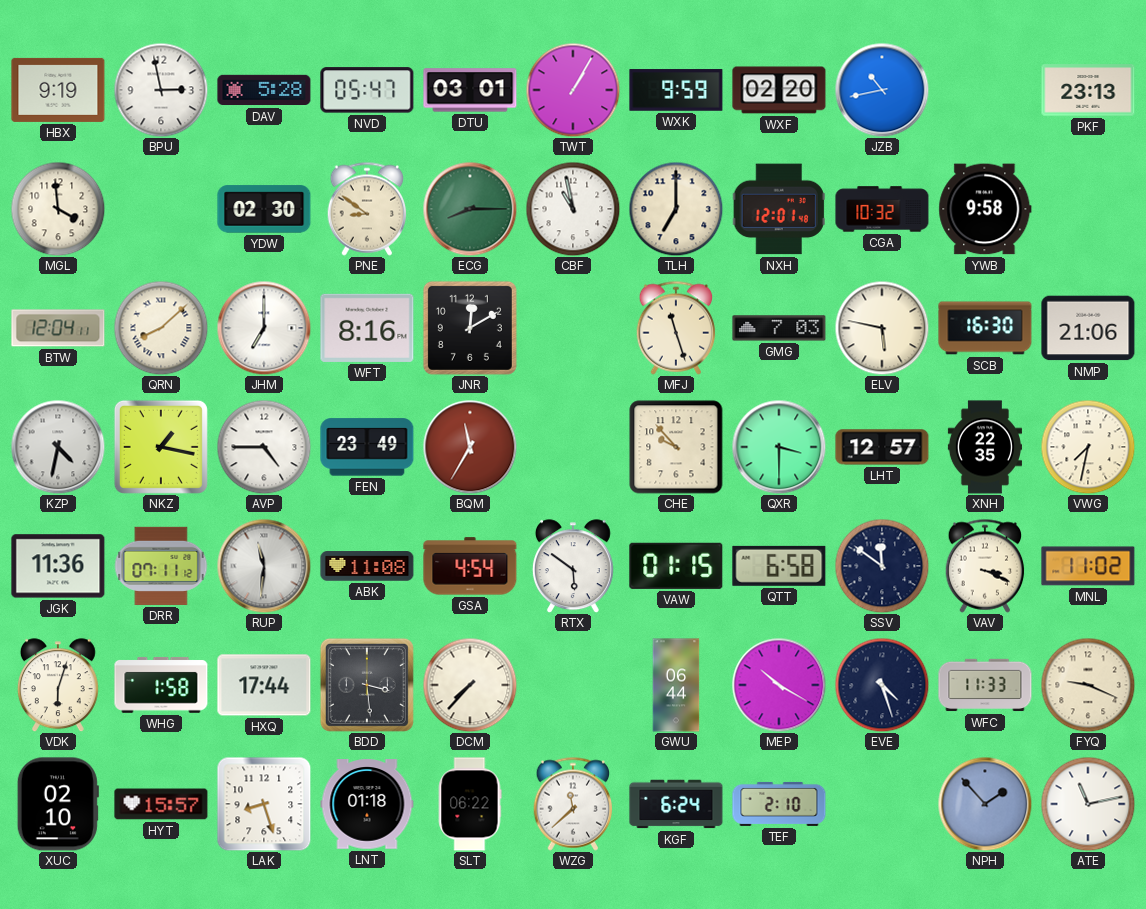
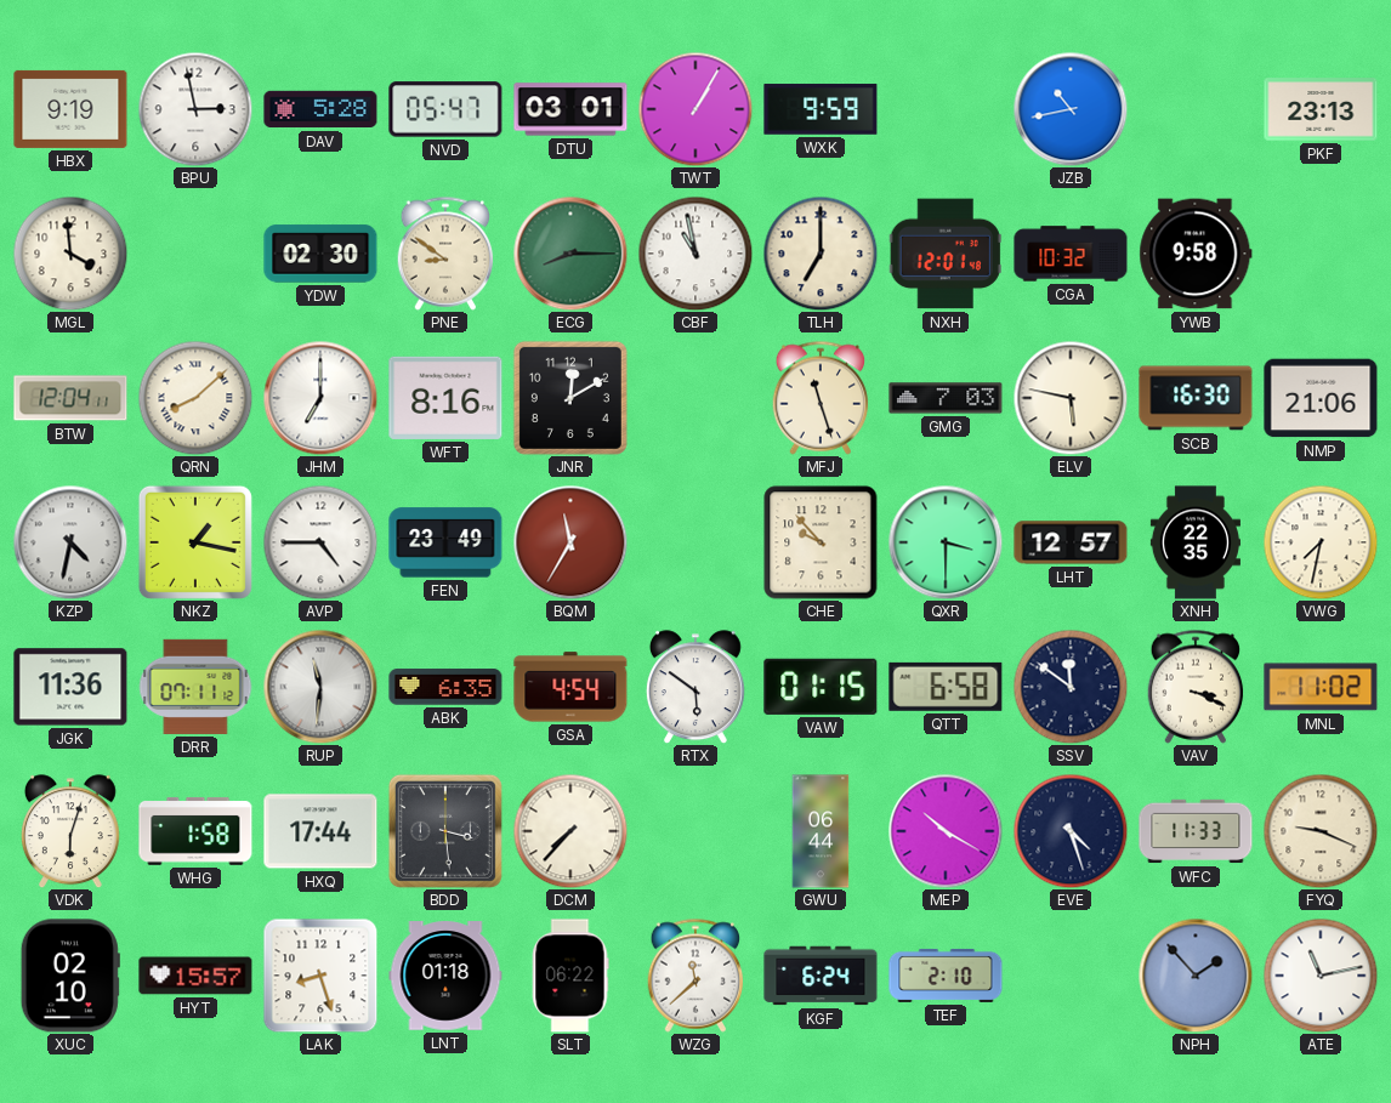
WXF: 02:20 -> none (779, 90)
ABK: 11:08 -> 6:35 (445, 687)
